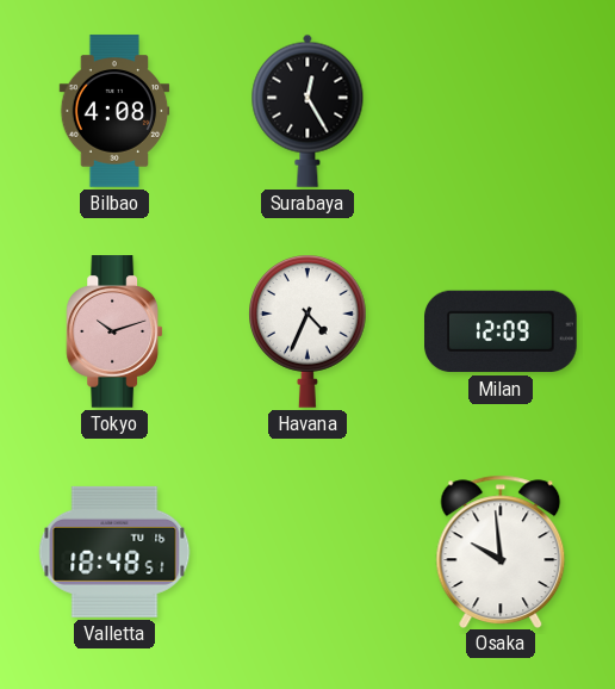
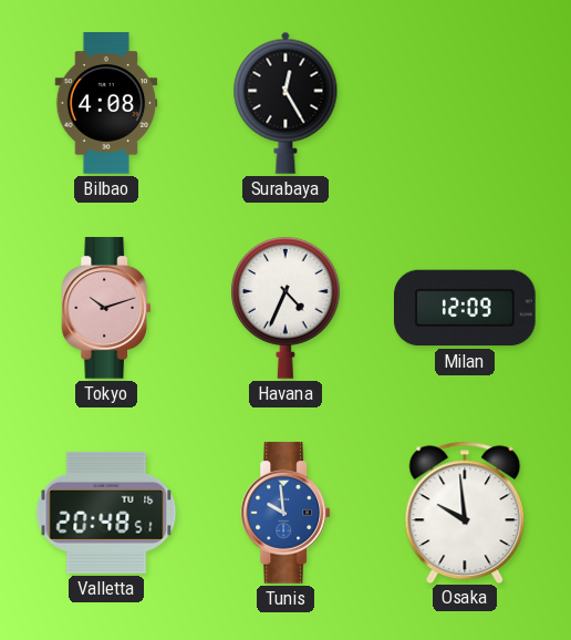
Valletta: 18:48 -> 20:48 (106, 513)
Tunis: none -> 9:59 (285, 513)
